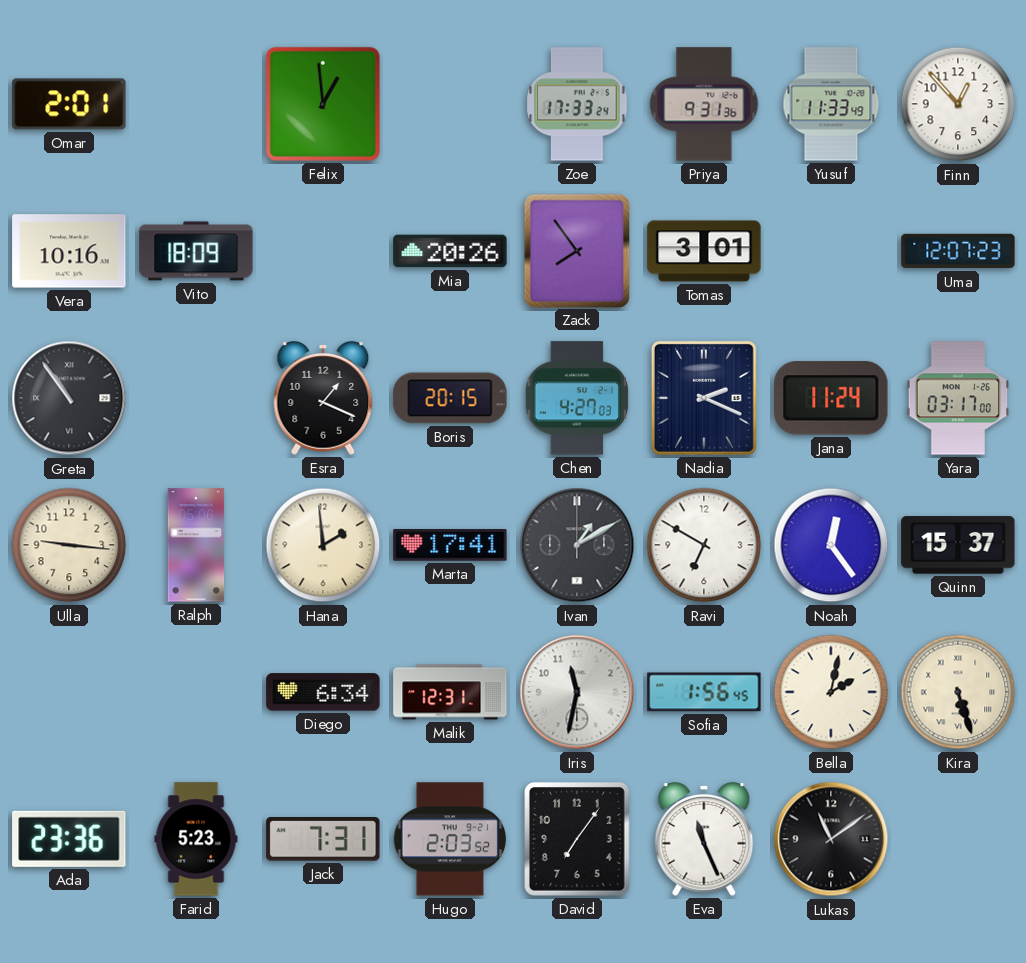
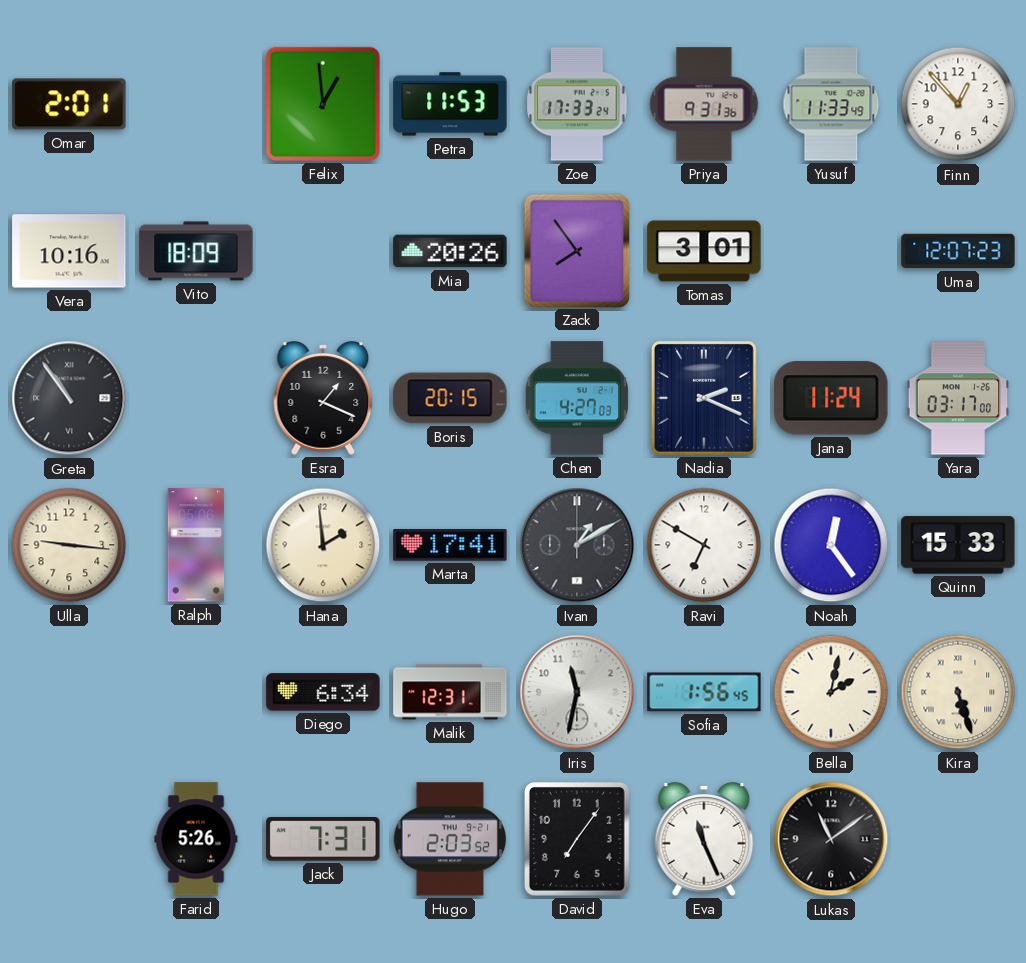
Petra: none -> 11:53 (450, 104)
Quinn: 15:37 -> 15:33 (958, 545)
Ada: 23:36 -> none (69, 839)
Farid: 5:23 -> 5:26 (196, 839)
